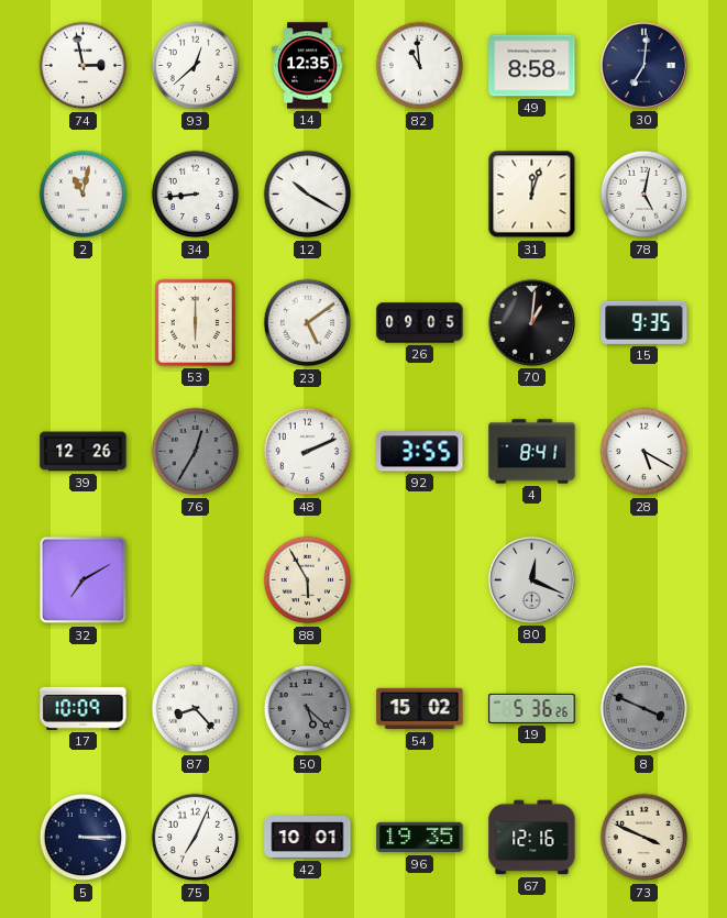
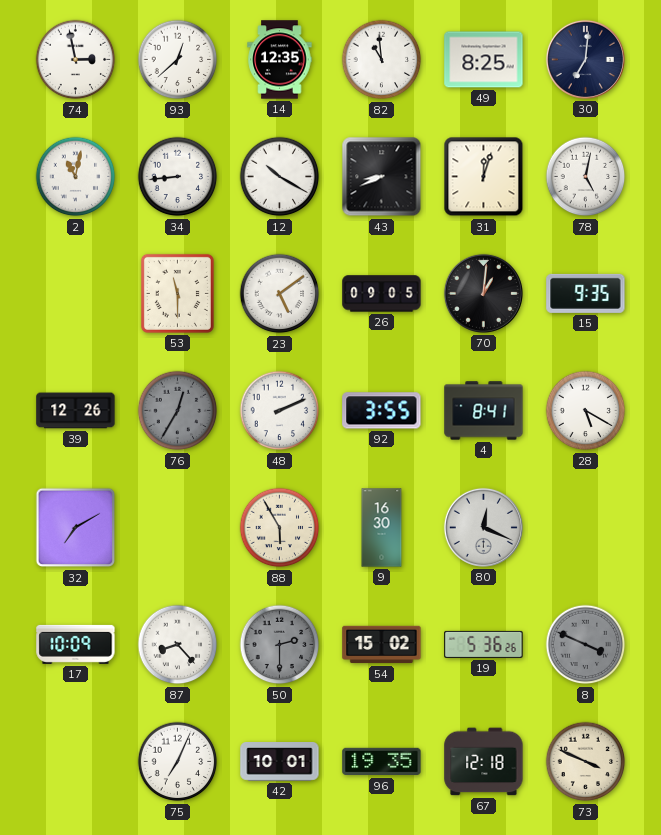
49: 8:58 -> 8:25 (484, 60)
43: none -> 8:41 (382, 177)
53: 6:00 -> 11:30 (177, 293)
9: none -> 16:30 (382, 528)
50: 5:22 -> 2:30 (280, 645)
5: 3:15 -> none (84, 838)
67: 12:16 -> 12:18 (484, 762)
